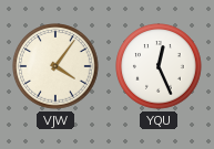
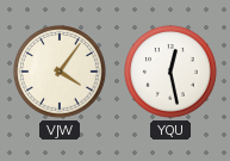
YQU: 12:26 -> 12:28 (170, 72)
